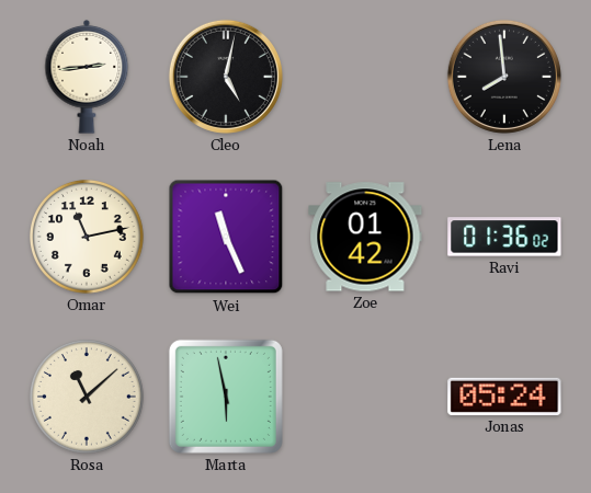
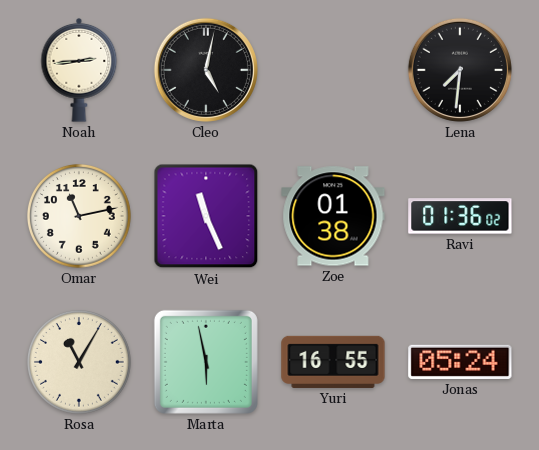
Lena: 7:59 -> 7:31 (460, 70)
Zoe: 01:42 -> 01:38 (333, 216)
Rosa: 11:08 -> 11:05 (80, 363)
Yuri: none -> 16:55 (333, 362)
